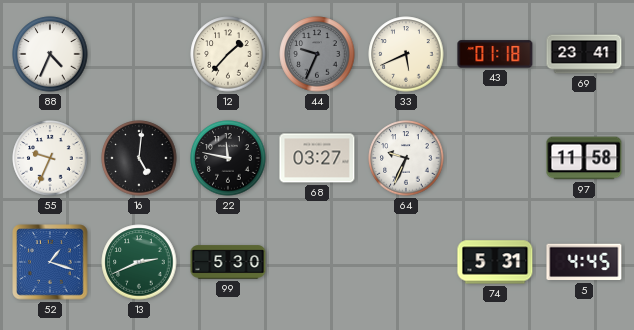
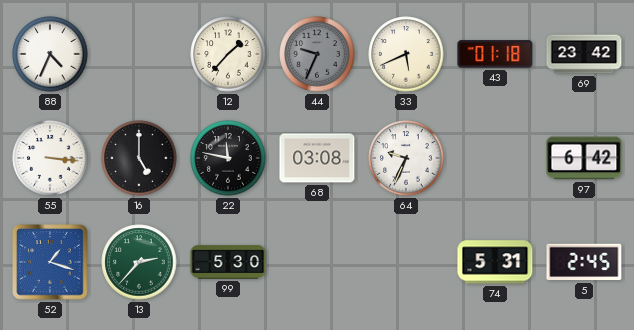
69: 23:41 -> 23:42 (584, 54)
55: 9:34 -> 3:16 (50, 158)
16: 5:01 -> 5:00 (139, 158)
68: 03:27 -> 03:08 (317, 158)
97: 11:58 -> 6:42 (584, 158)
13: 2:41 -> 2:37 (139, 262)
5: 4:45 -> 2:45 (584, 262)
